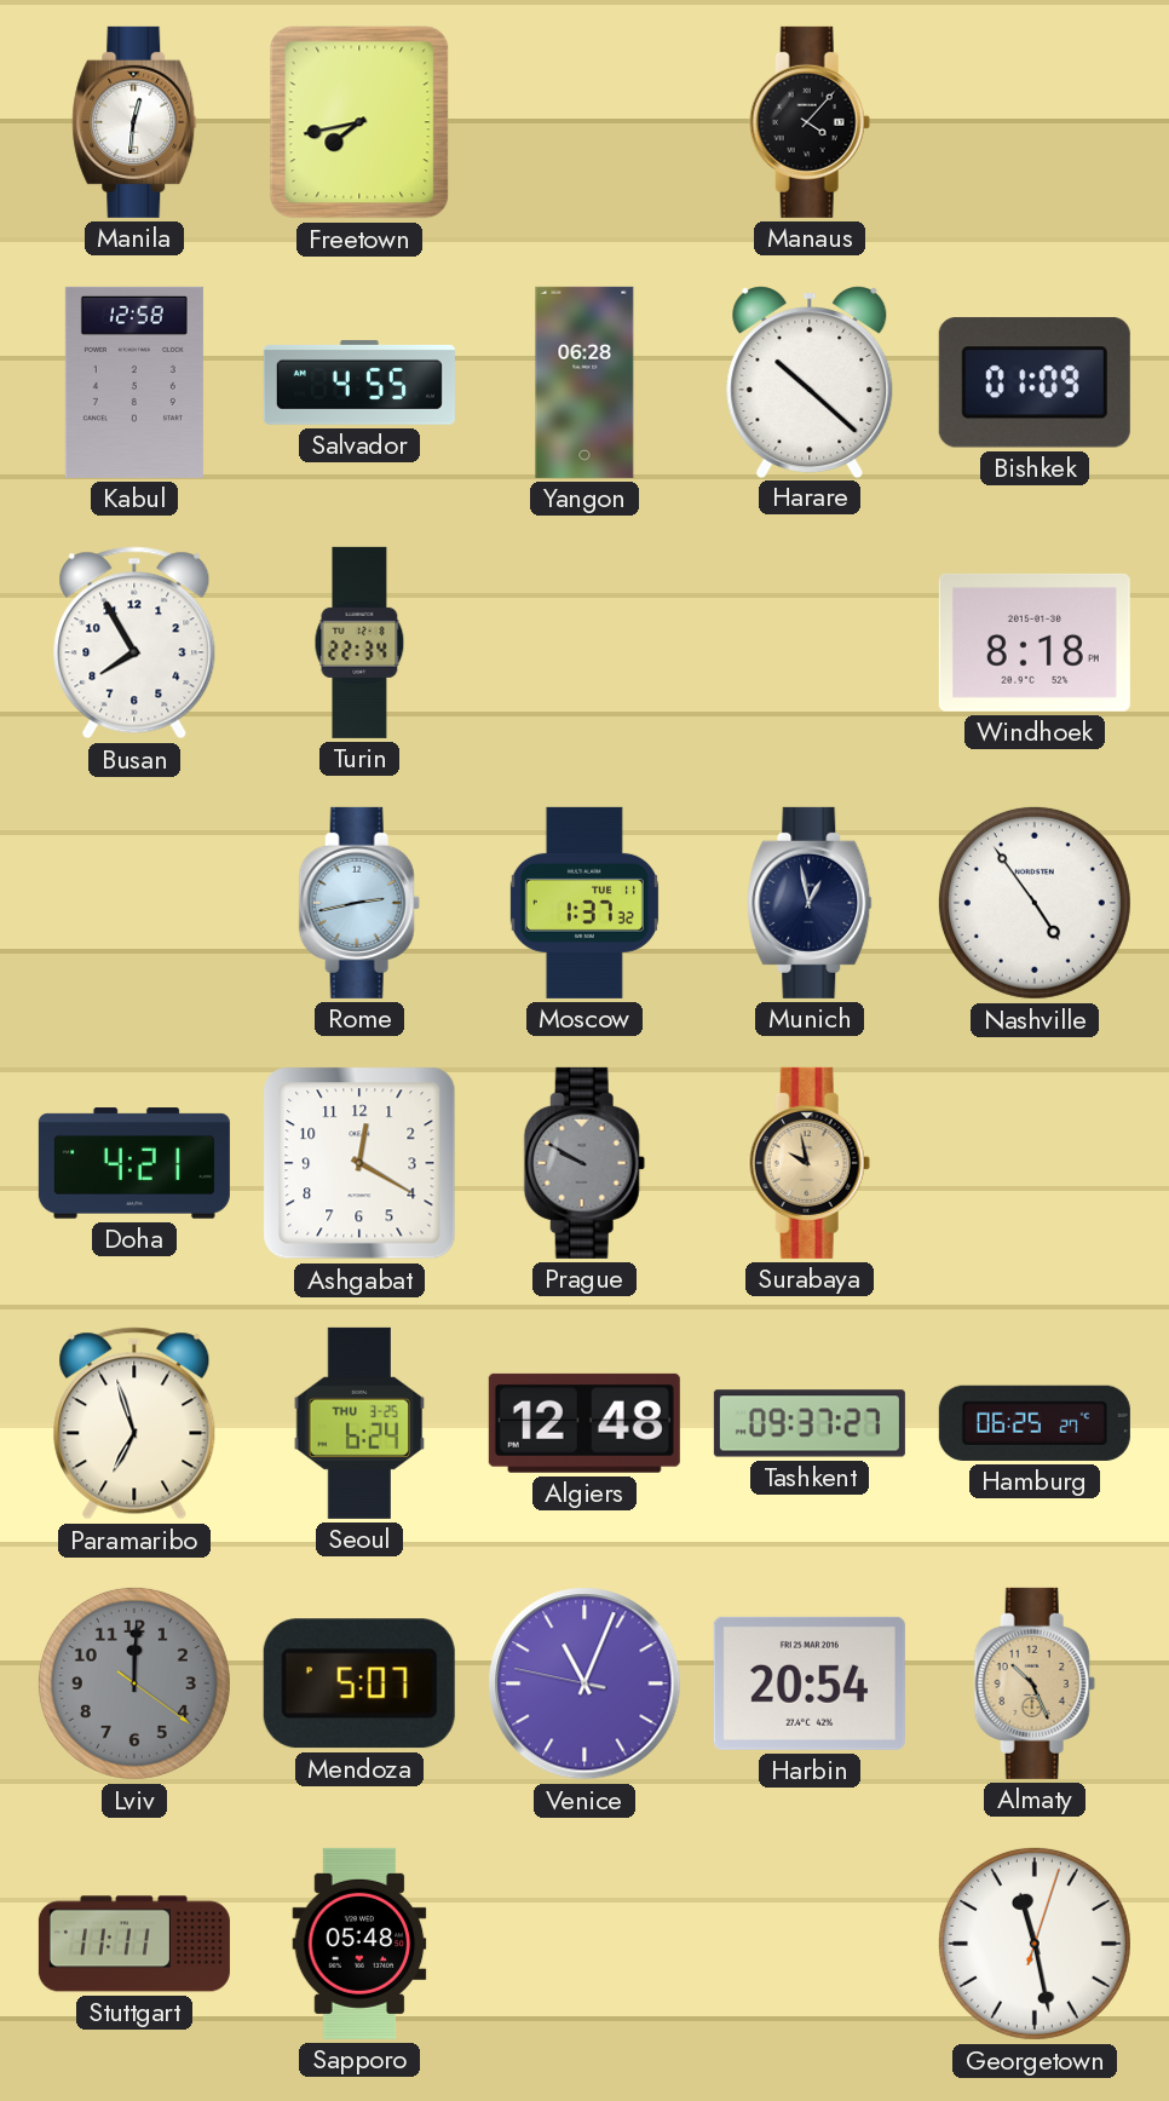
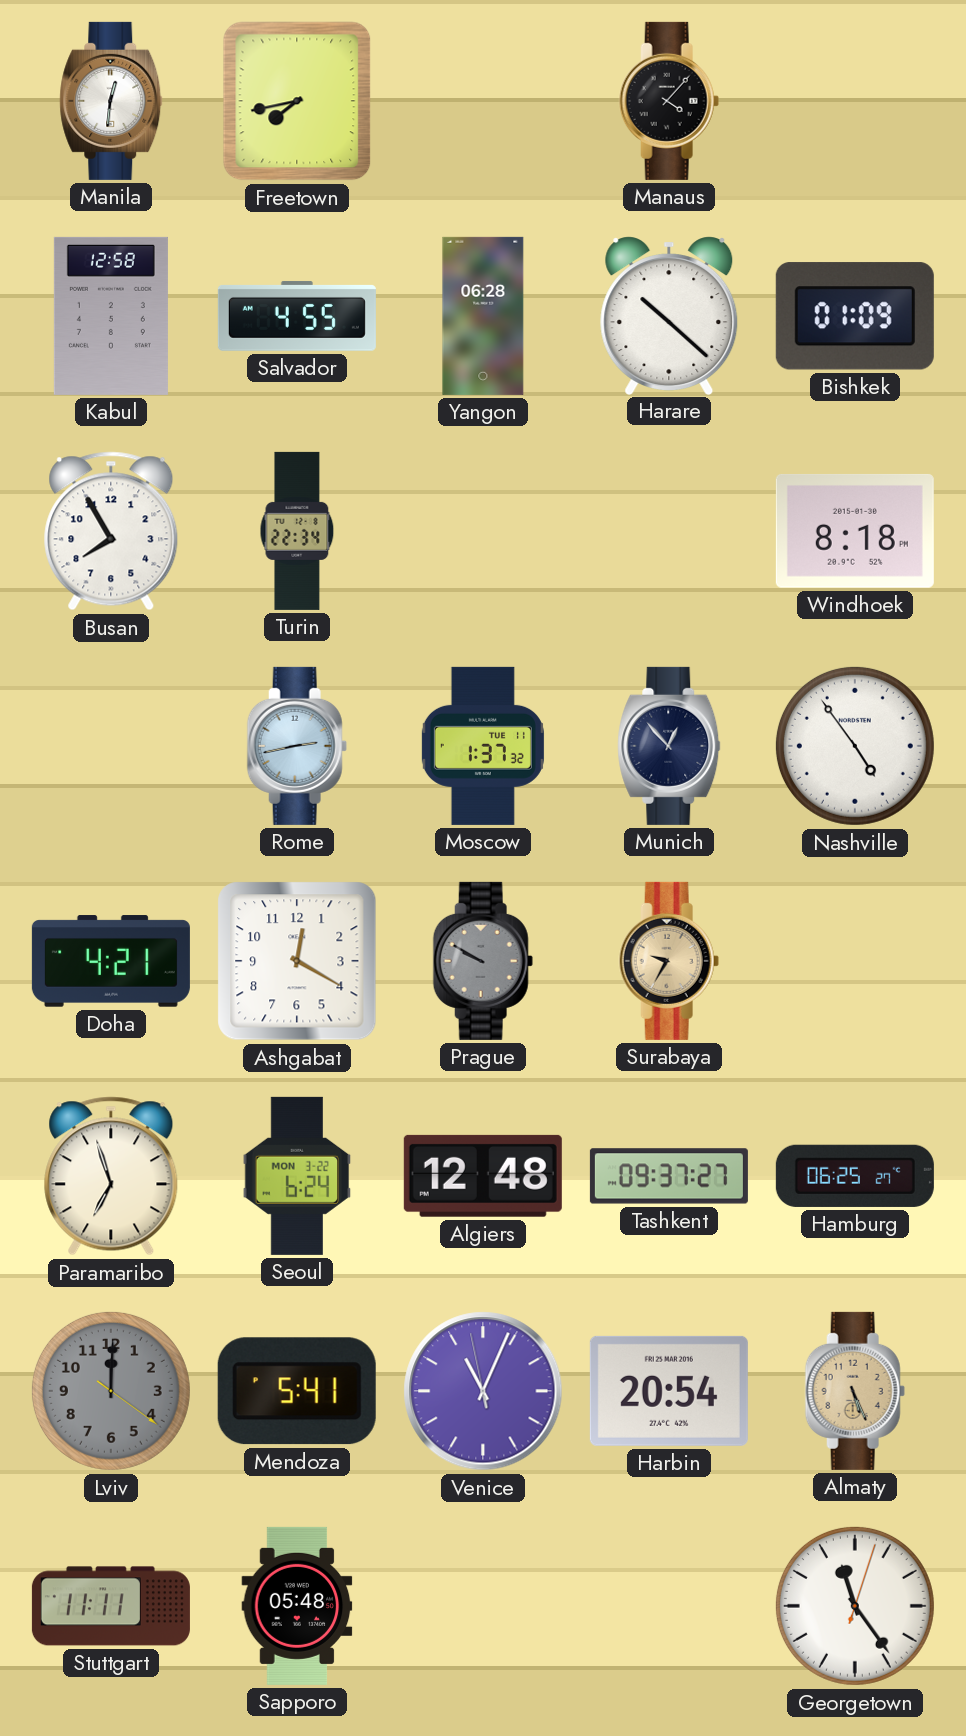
Munich: 12:58 -> 12:53 (669, 746)
Surabaya: 9:58 -> 9:35 (669, 961)
Seoul date: THU 3-25 -> MON 3-22 (297, 1176)
Mendoza: 5:07 -> 5:41 (297, 1391)
Venice: 11:03:47 -> 11:03:58 (483, 1391)
Almaty: 10:26 -> 5:26 (855, 1391)
Georgetown: 11:28 -> 11:24 (855, 1606)
